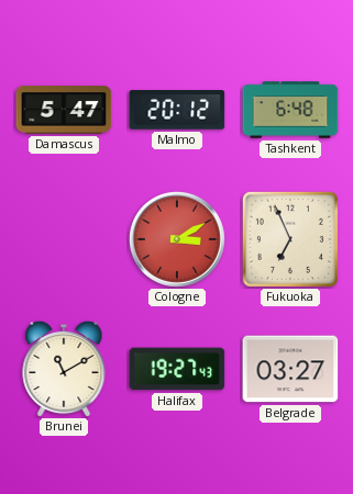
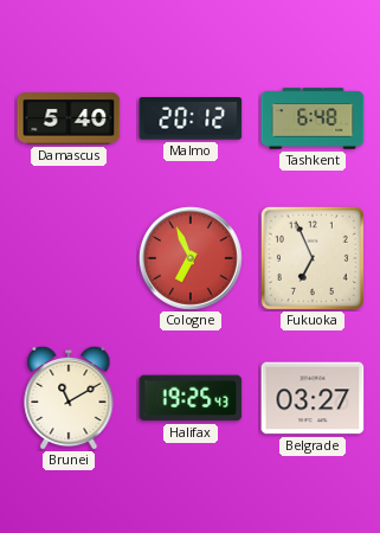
Damascus: 5:47 -> 5:40 (69, 118)
Cologne: 3:10 -> 6:56 (191, 258)
Halifax: 19:27 -> 19:25 (191, 398)
